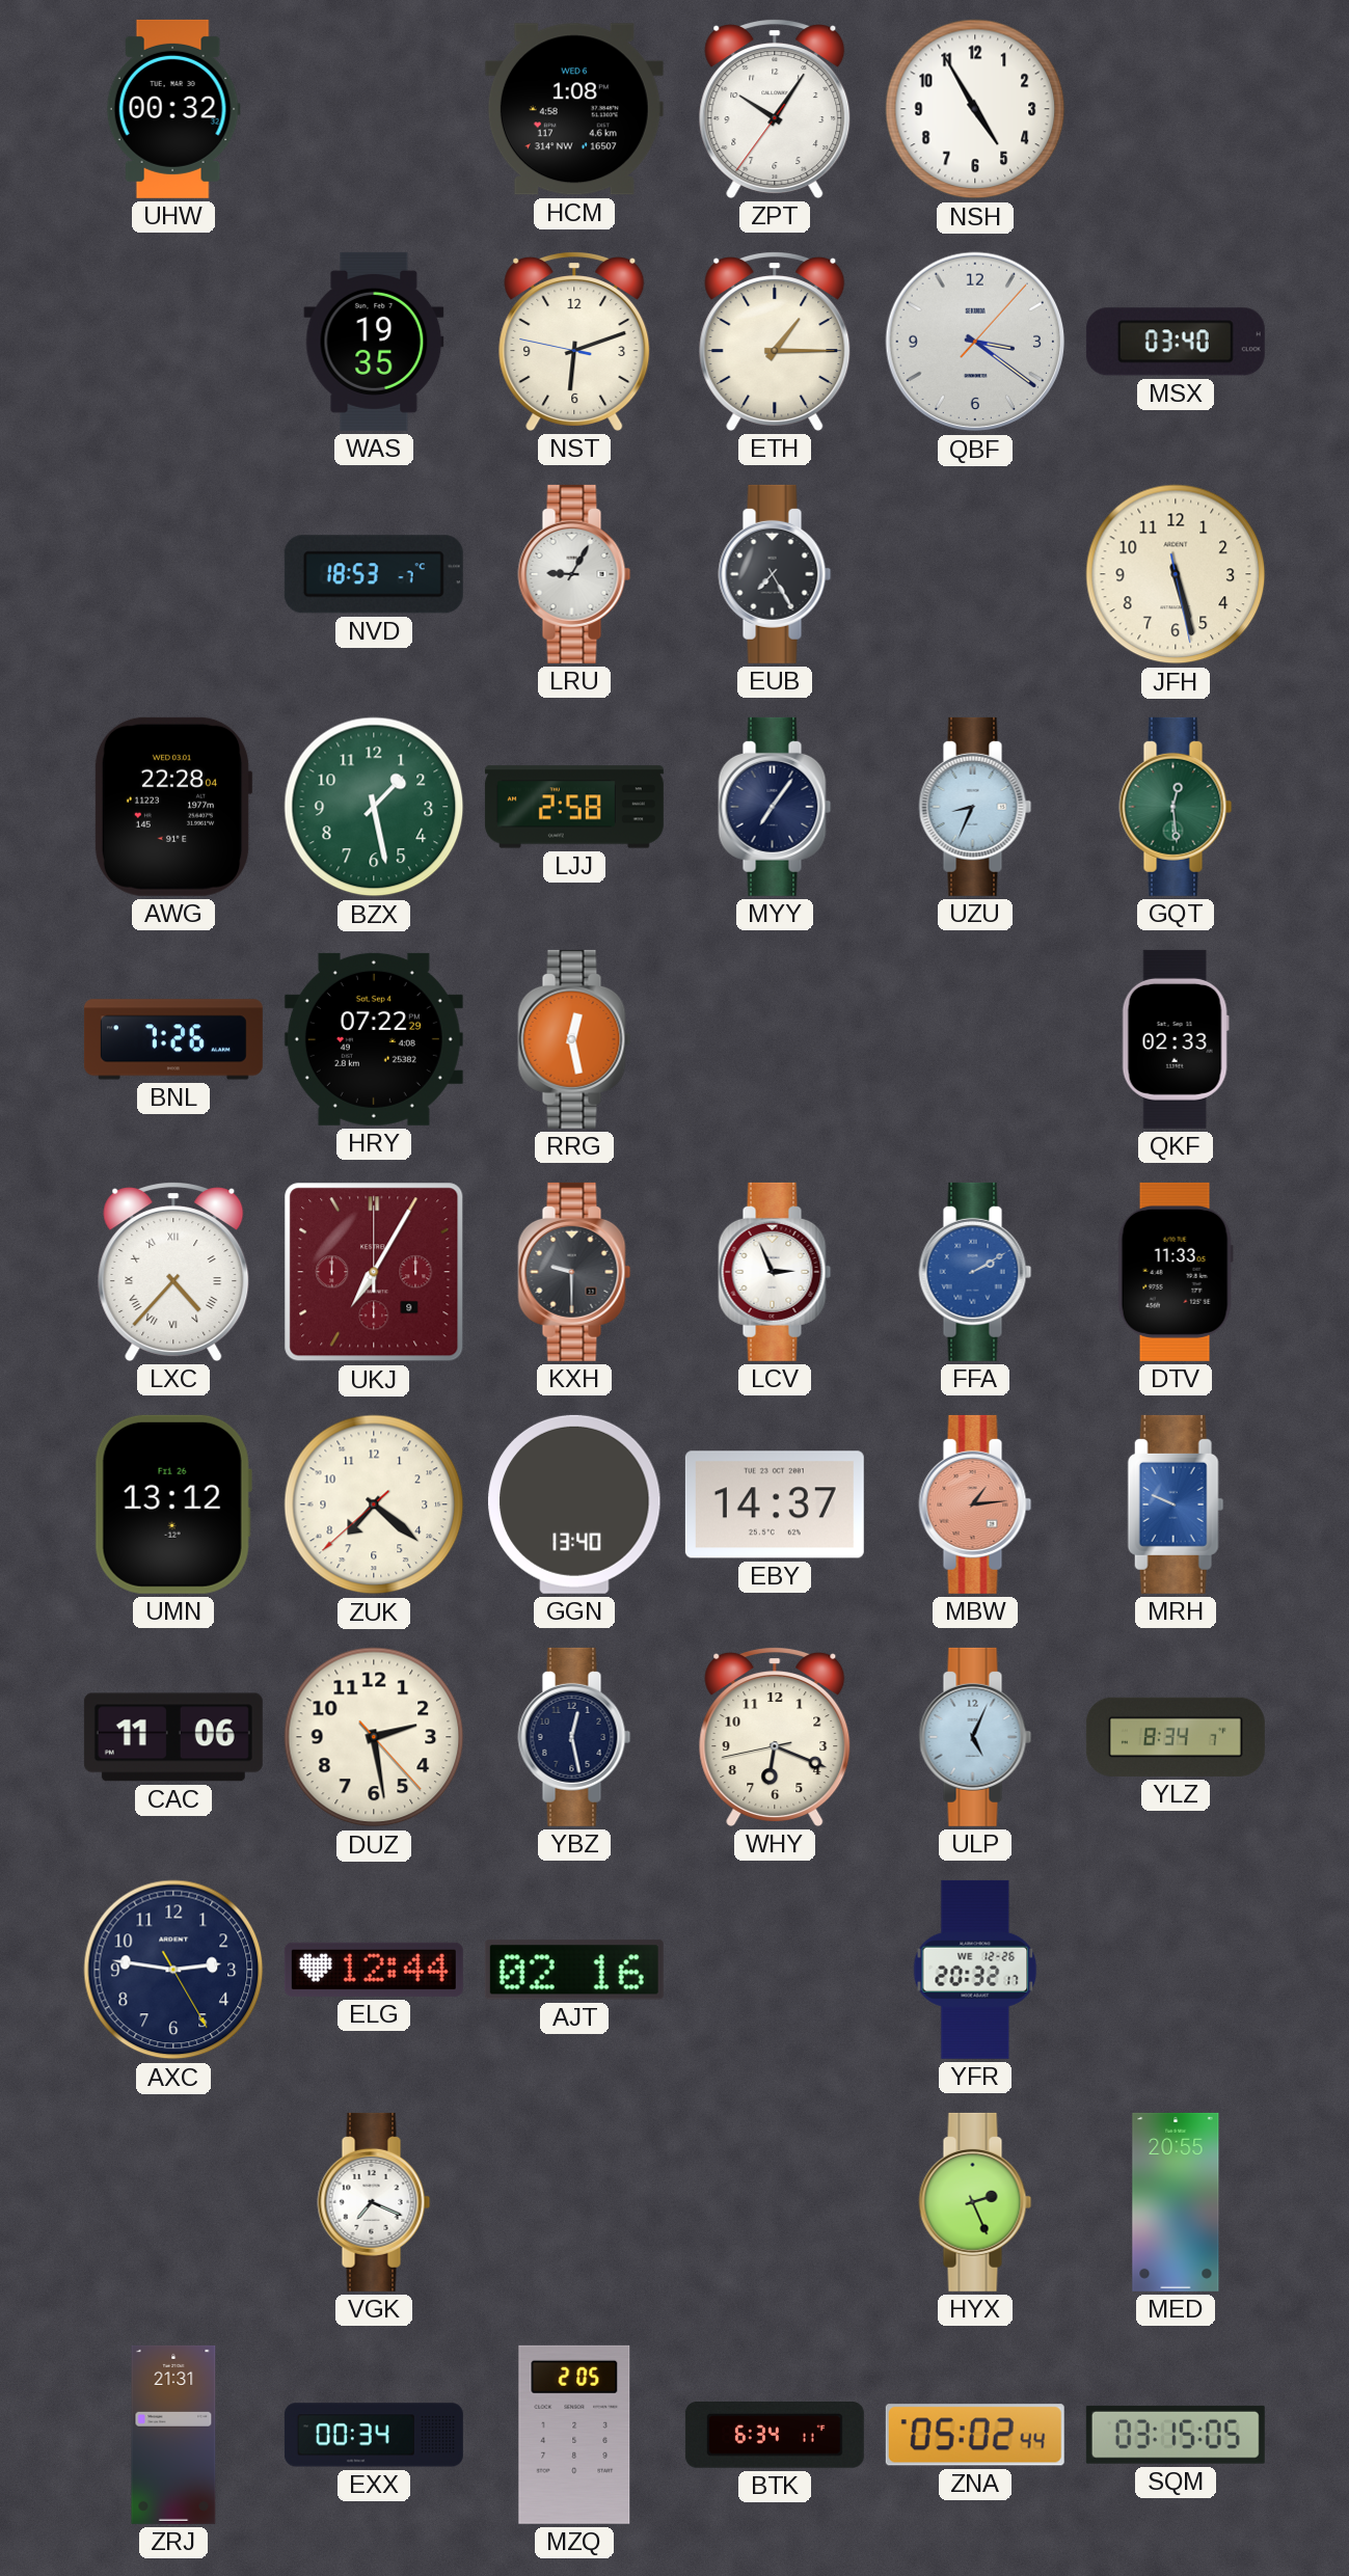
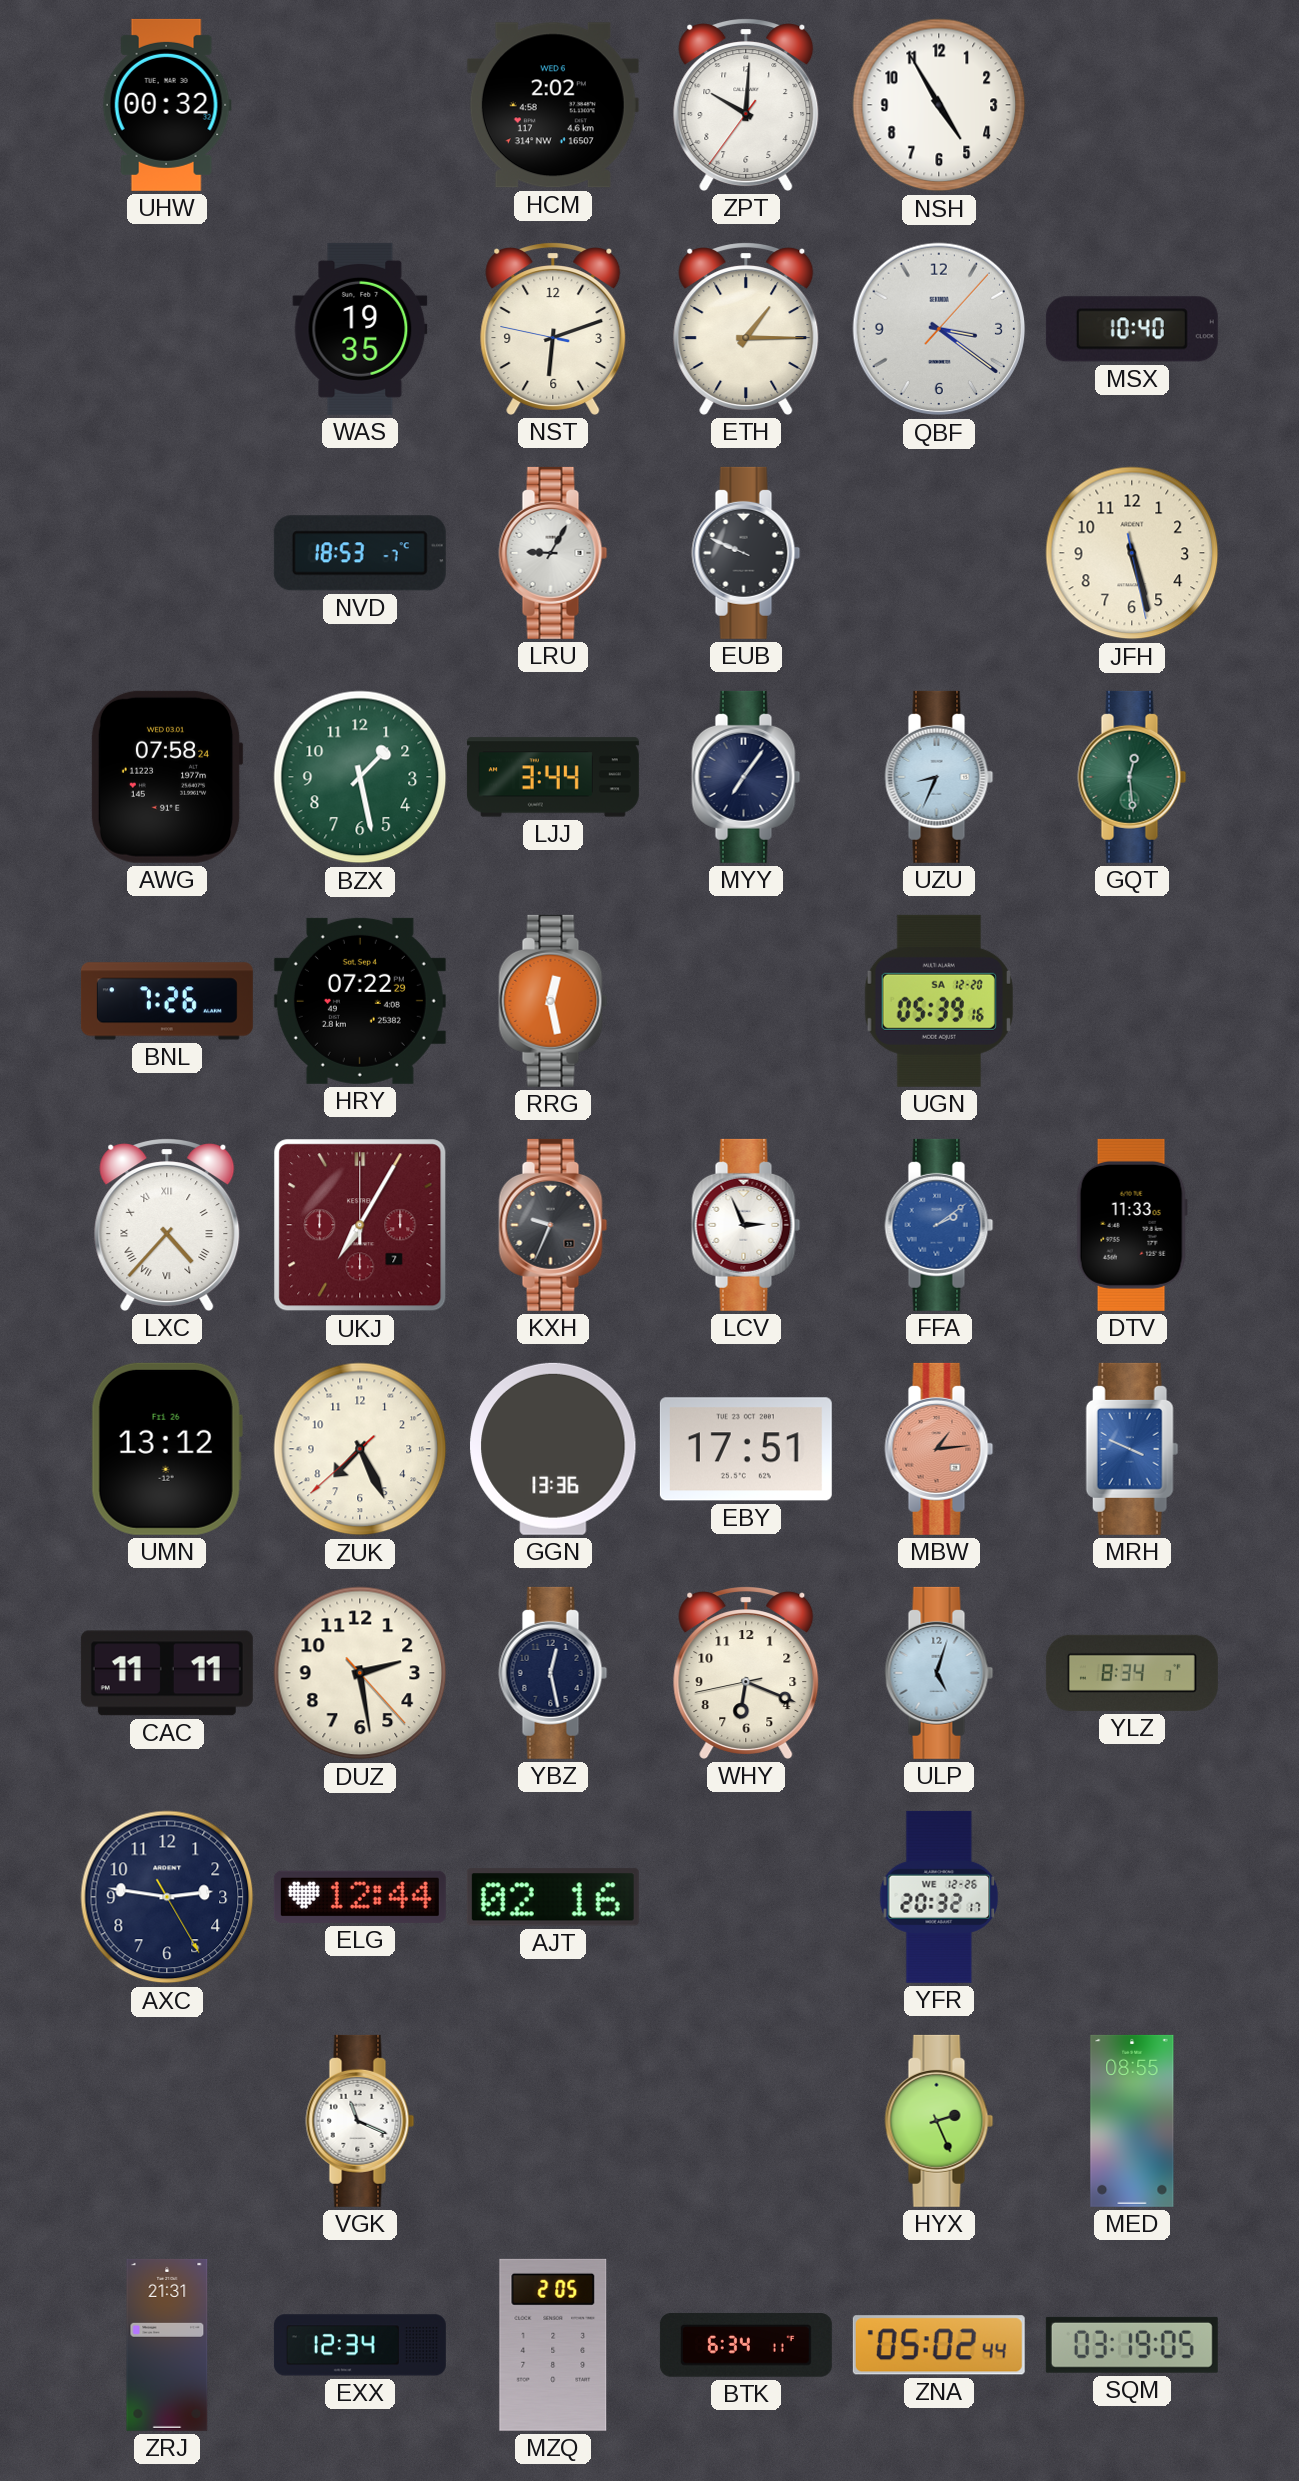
HCM: 1:08 -> 2:02 (553, 105)
ZPT: 10:05 -> 10:00 (746, 105)
MSX: 03:40 -> 10:40 (1132, 329)
EUB: 7:25 -> 9:49 (746, 553)
AWG: 22:28 -> 07:58 (167, 777)
LJJ: 2:58 -> 3:44 (553, 777)
UGN: none -> 05:39 (939, 1001)
QKF: 02:33 -> none (1176, 1039)
UKJ date: 9 -> 7 (360, 1225)
KXH: 9:30 -> 9:34 (553, 1225)
FFA: 2:10 -> 2:09 (939, 1225)
ZUK: 7:21 -> 7:25 (360, 1449)
GGN: 13:40 -> 13:36 (553, 1449)
EBY: 14:37 -> 17:51 (746, 1449)
MRH: 9:49 -> 3:49 (1132, 1449)
CAC: 11:06 -> 11:11 (167, 1673)
ULP: 5:04 -> 5:03 (939, 1673)
VGK: 7:19 -> 11:19 (360, 2121)
MED: 20:55 -> 08:55 (1132, 2121)
EXX: 00:34 -> 12:34 (360, 2345)
SQM: 03:15 -> 03:19 (1132, 2345)
